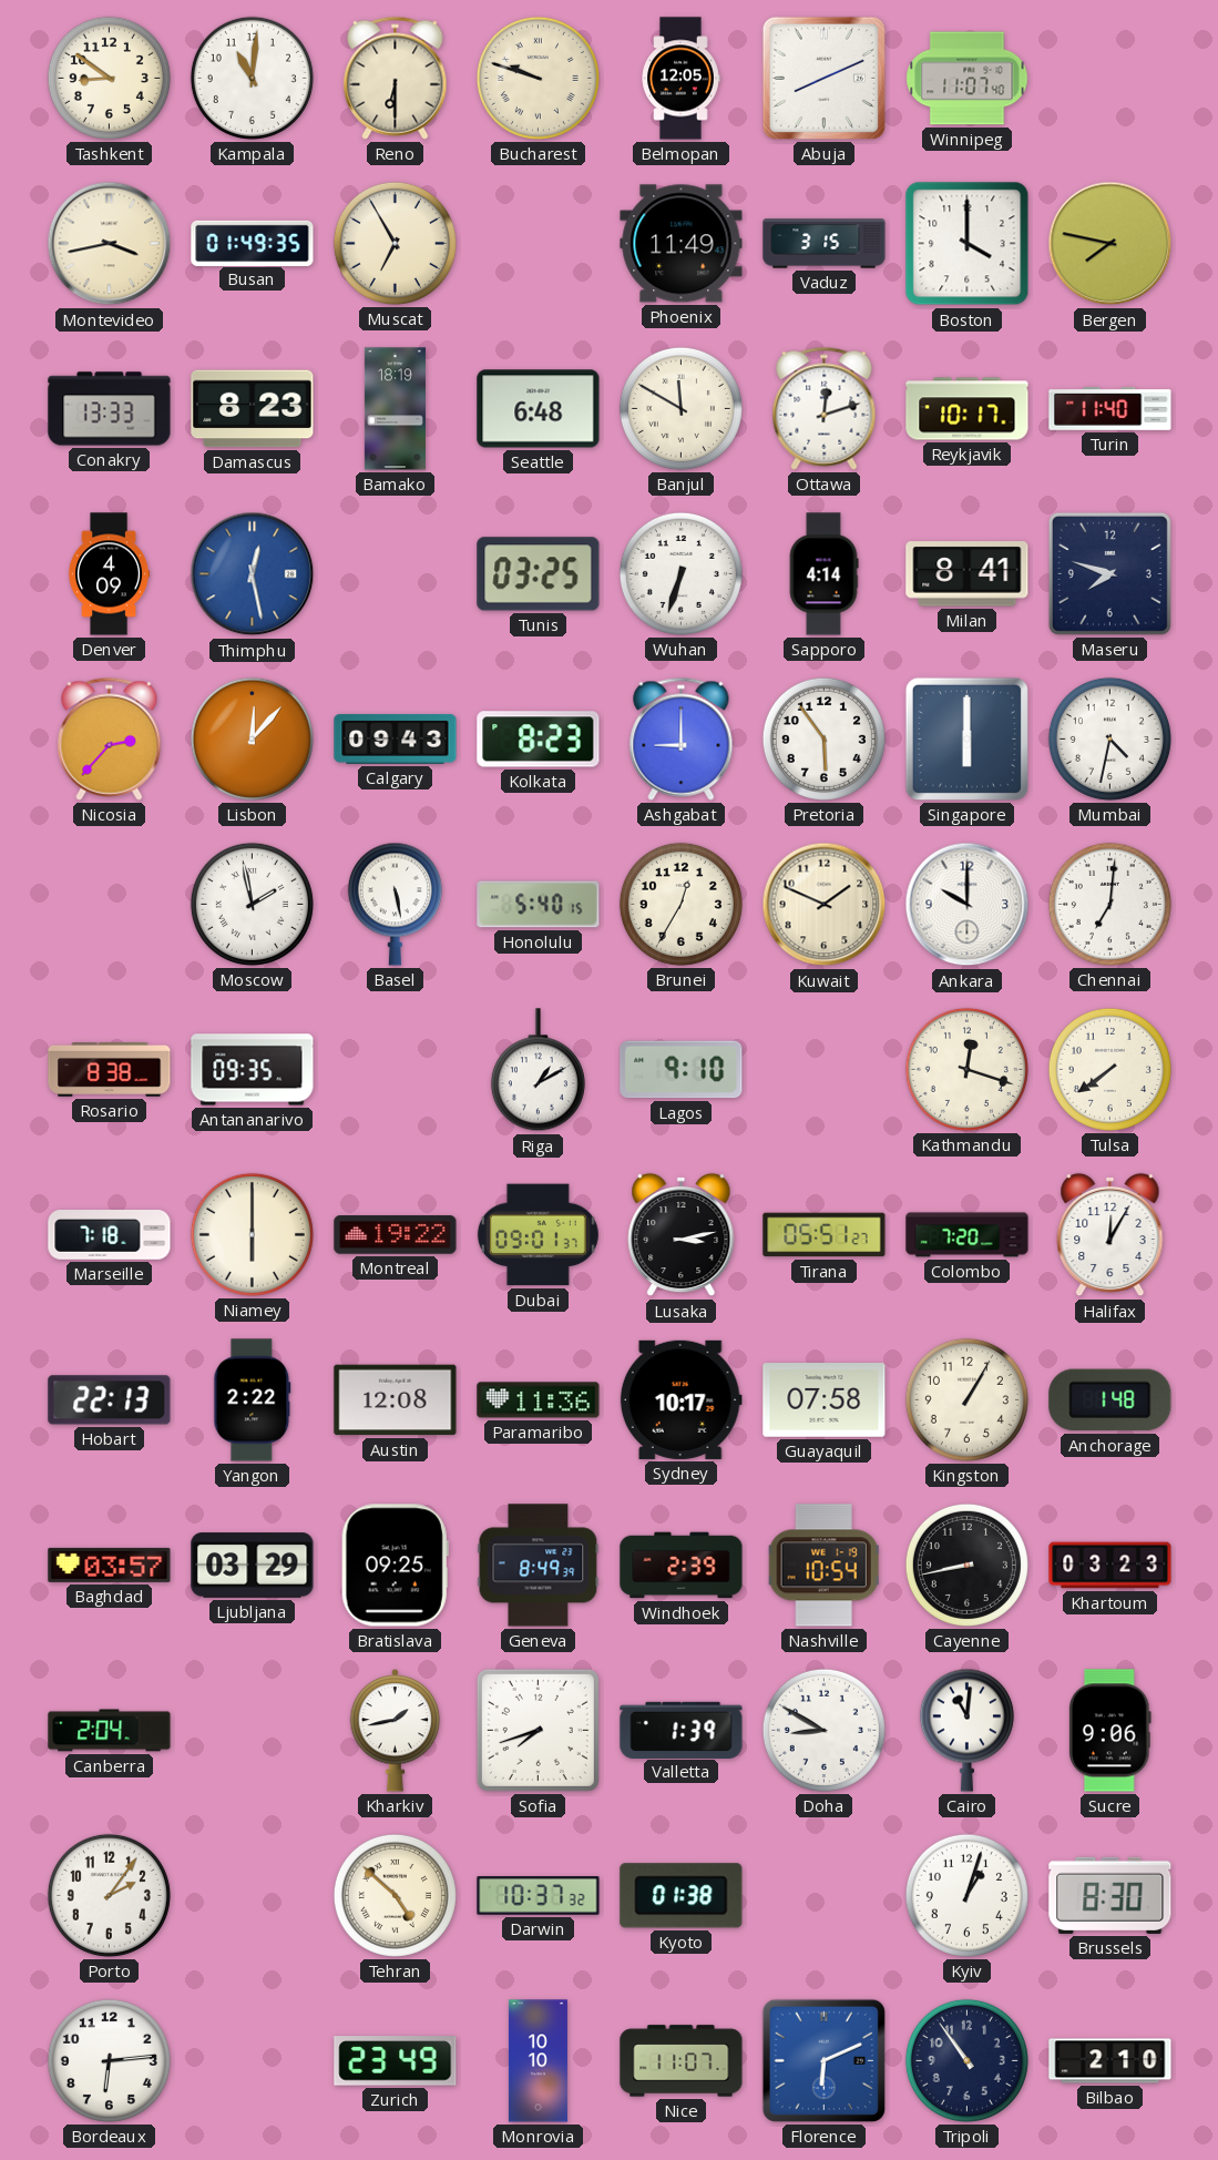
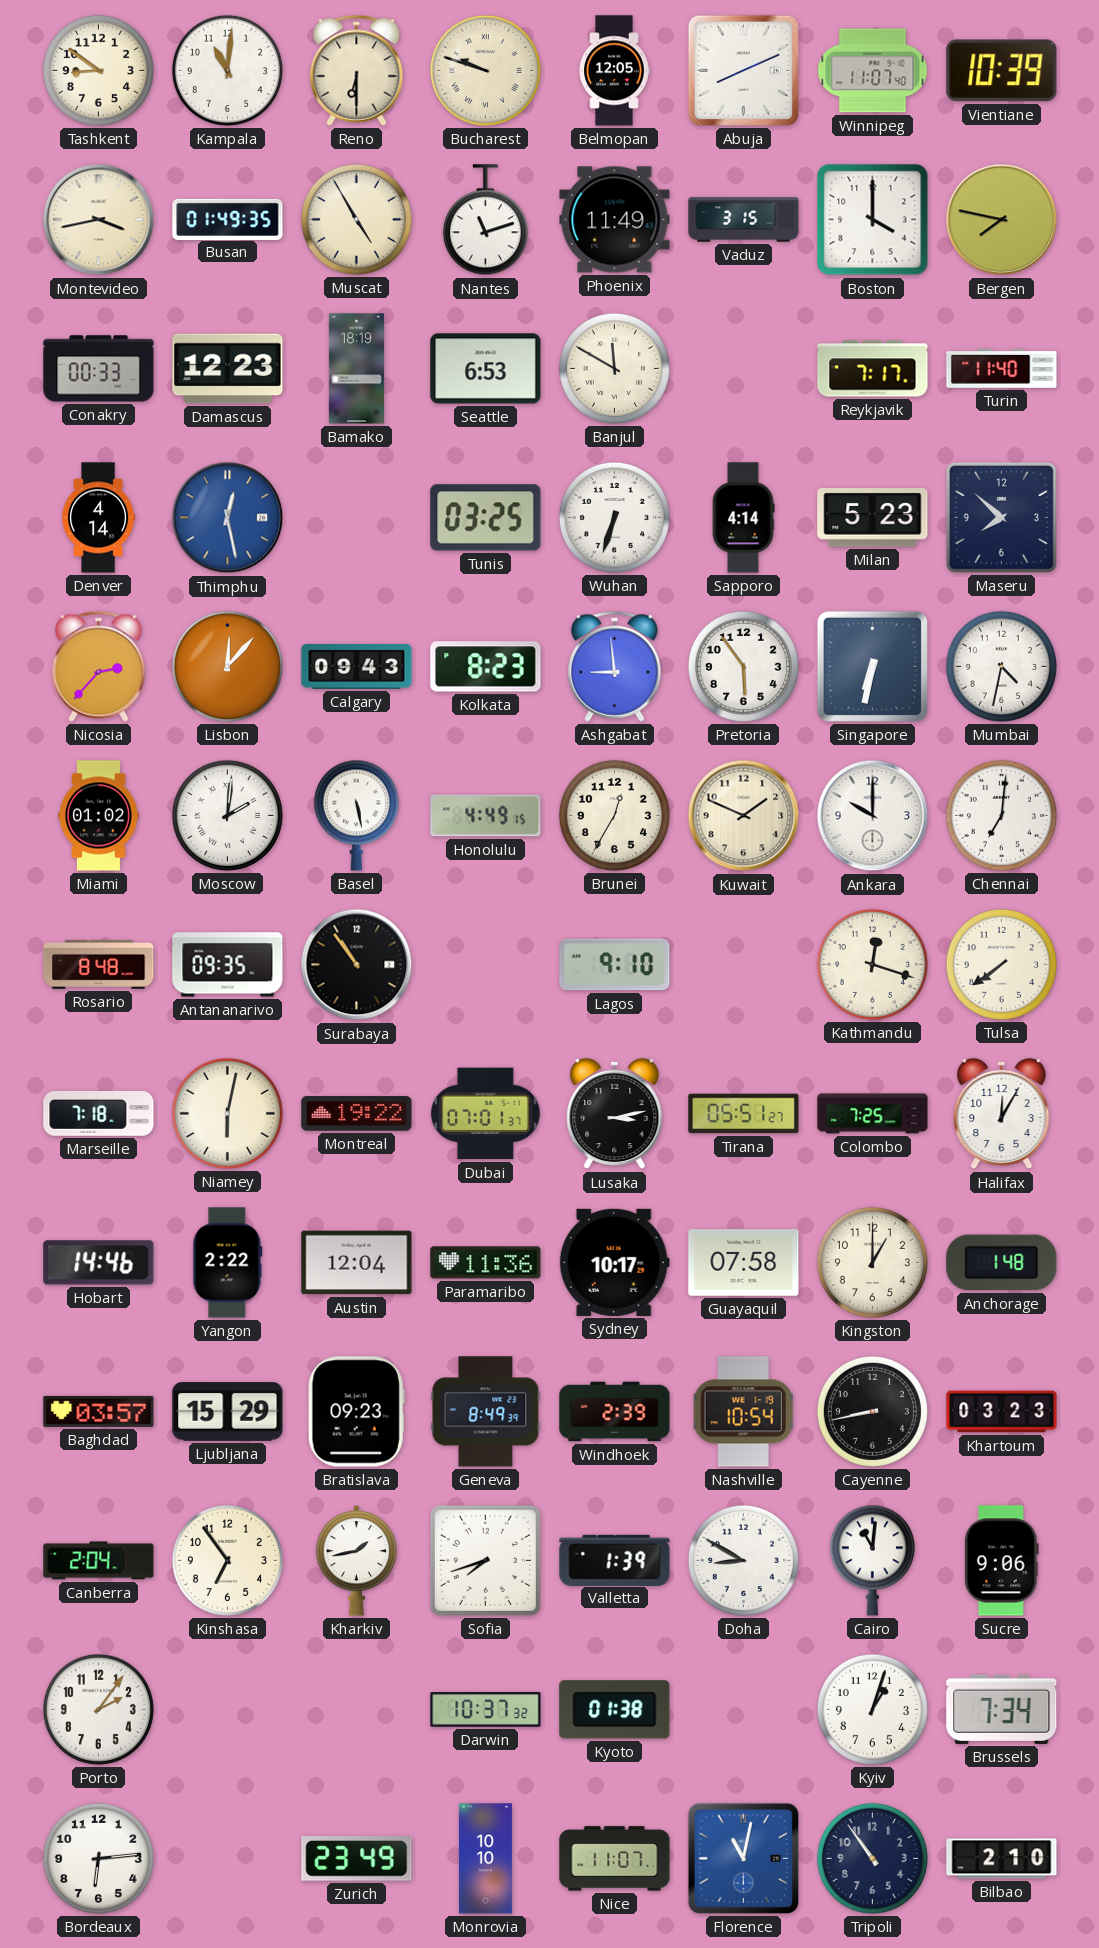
Vientiane: none -> 10:39 (1002, 71)
Muscat: 6:55 -> 4:55 (356, 219)
Nantes: none -> 11:12 (485, 220)
Conakry: 13:33 -> 00:33 (99, 369)
Damascus: 8:23 -> 12:23 (228, 369)
Seattle: 6:48 -> 6:53 (486, 369)
Ottawa: 12:12 -> none (825, 408)
Reykjavik: 10:17 -> 7:17 (873, 369)
Denver: 4:09 -> 4:14 (99, 518)
Milan: 8:41 -> 5:23 (873, 518)
Maseru: 7:48 -> 7:52 (1001, 517)
Ashgabat: 9:00 -> 8:59 (615, 666)
Singapore: 6:00 -> 6:32 (872, 666)
Miami: none -> 01:02 (99, 816)
Moscow: 1:58 -> 2:01 (227, 815)
Honolulu: 5:40 -> 4:49 (486, 816)
Rosario: 8:38 -> 8:48 (99, 964)
Surabaya: none -> 10:54 (357, 965)
Riga: 1:10 -> none (538, 1070)
Niamey: 6:00 -> 6:02 (227, 1113)
Dubai: 09:01 -> 07:01 (485, 1114)
Colombo: 7:20 -> 7:25 (873, 1114)
Hobart: 22:13 -> 14:46 (99, 1263)
Austin: 12:08 -> 12:04 (357, 1263)
Kingston: 1:05 -> 1:00 (872, 1262)
Ljubljana: 03:29 -> 15:29 (228, 1412)
Bratislava: 09:25 -> 09:23 (356, 1412)
Kinshasa: none -> 6:54 (227, 1560)
Tehran: 4:52 -> none (395, 1895)
Brussels: 8:30 -> 7:34 (1002, 1709)
Florence: 6:11 -> 11:02 (743, 1858)
